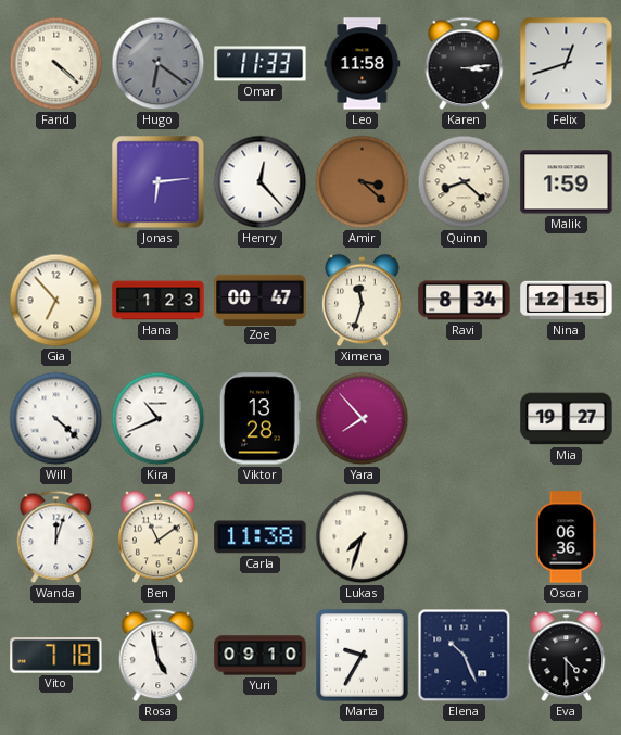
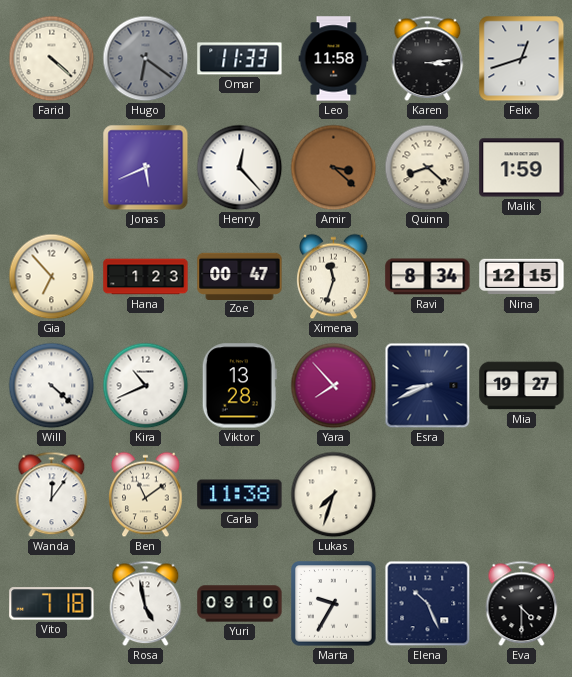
Jonas: 6:14 -> 5:41 (146, 168)
Esra: none -> 8:41 (428, 386)
Wanda: 12:03 -> 12:06 (52, 495)
Oscar: 06:36 -> none (566, 537)
